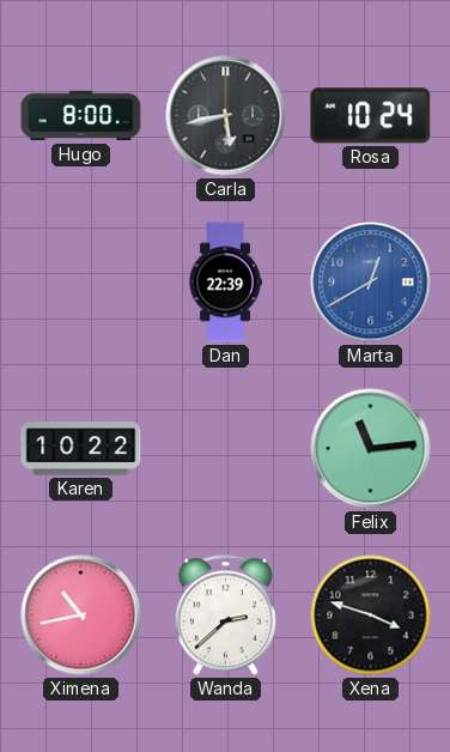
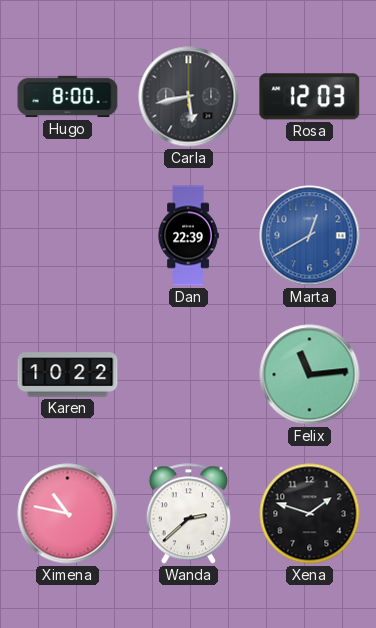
Rosa: 10:24 -> 12:03 (310, 97)
Ximena: 10:43 -> 10:47 (68, 514)
Xena: 3:48 -> 1:48 (310, 514)
